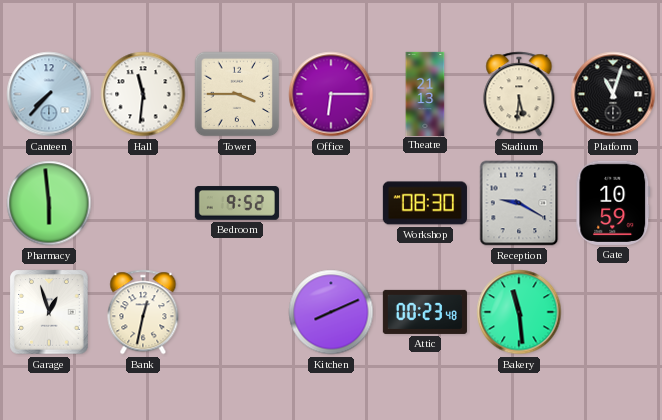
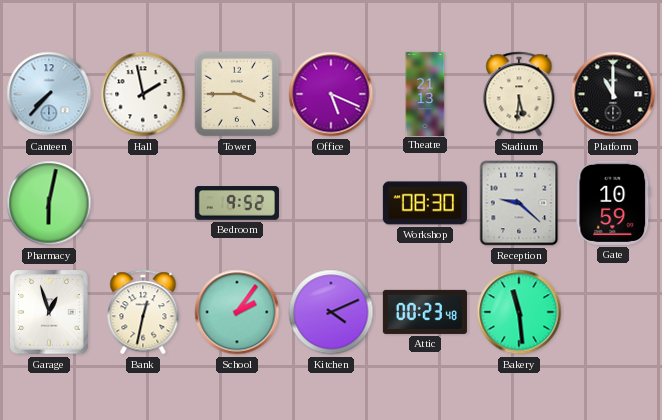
Hall: 11:31 -> 1:58 (143, 94)
Office: 6:15 -> 5:19 (331, 94)
Platform: 11:03 -> 11:00 (613, 94)
Pharmacy: 5:59 -> 6:02 (49, 203)
Reception: 9:20 -> 9:22 (519, 203)
School: none -> 2:06 (237, 312)
Kitchen: 8:11 -> 4:11 (331, 312)
